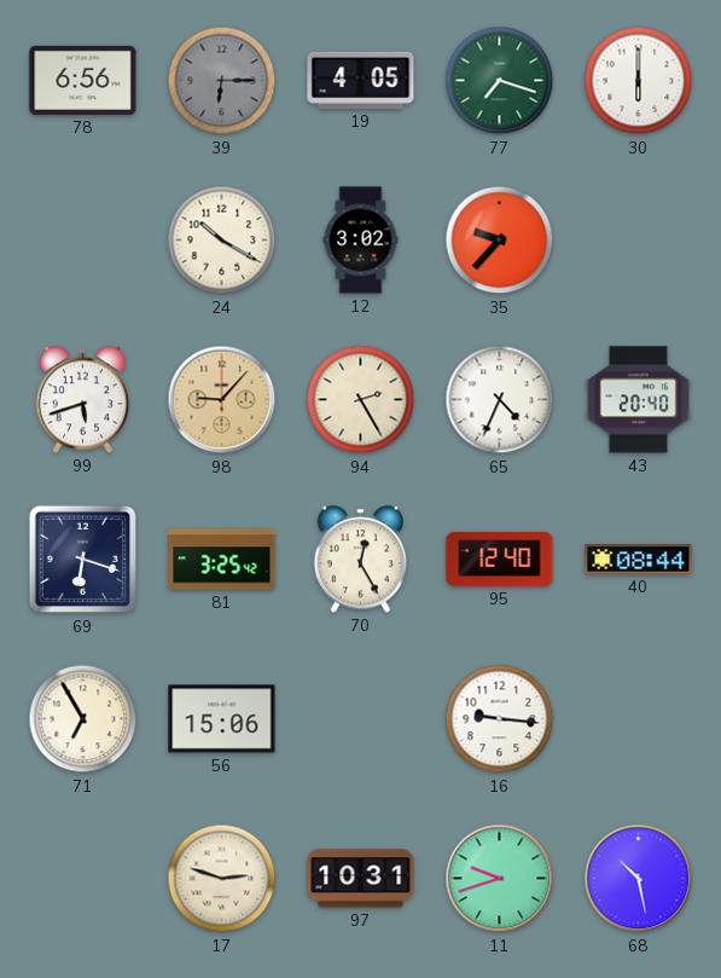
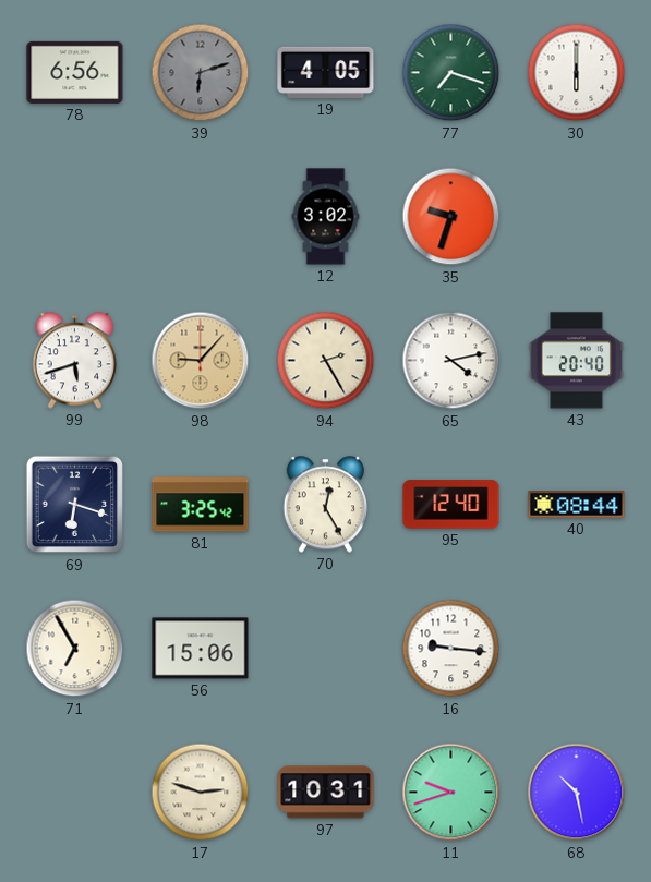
39: 6:15 -> 6:12 (201, 73)
24: 10:20 -> none (222, 241)
35: 9:37 -> 9:33 (451, 217)
65: 4:34 -> 4:13 (451, 361)
